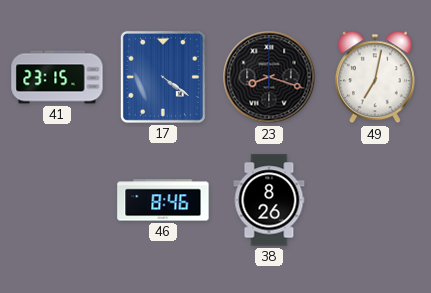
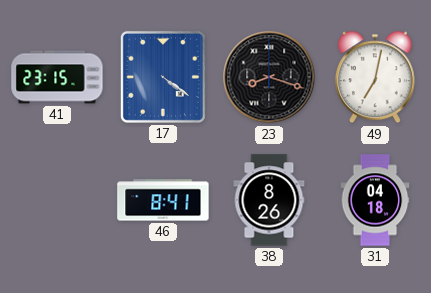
46: 8:46 -> 8:41 (163, 200)
31: none -> 04:18 (375, 200)
